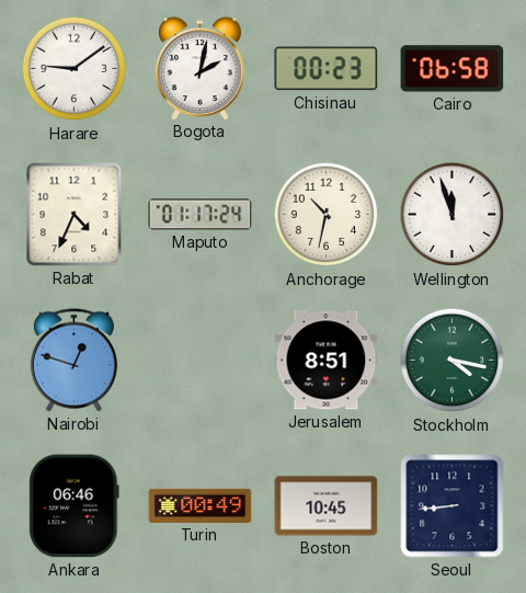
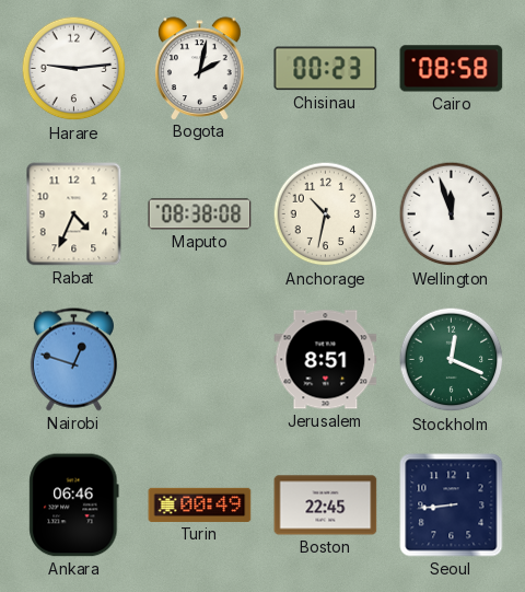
Harare: 9:09 -> 9:14 (74, 69)
Cairo: 06:58 -> 08:58 (452, 69)
Maputo: 01:17 -> 08:38 (200, 214)
Stockholm: 4:17 -> 12:19 (452, 360)
Boston: 10:45 -> 22:45 (326, 506)
